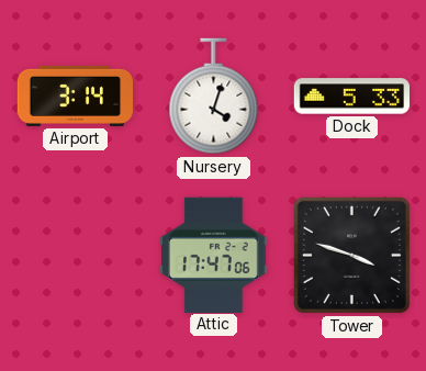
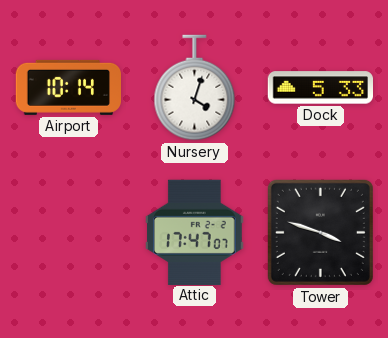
Airport: 3:14 -> 10:14 (69, 87)
Attic: 17:47:06 -> 17:47:07 (195, 232)
